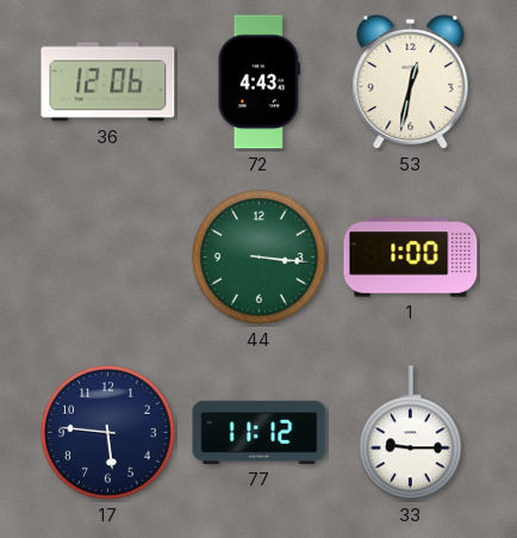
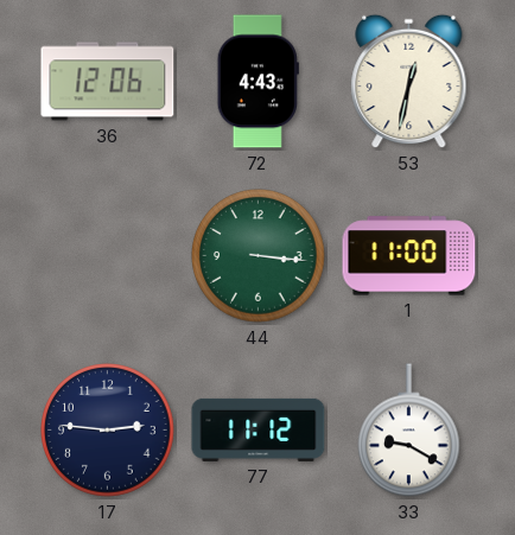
1: 1:00 -> 11:00 (409, 256)
17: 5:46 -> 2:46 (108, 431)
33: 9:15 -> 9:20 (409, 431)
